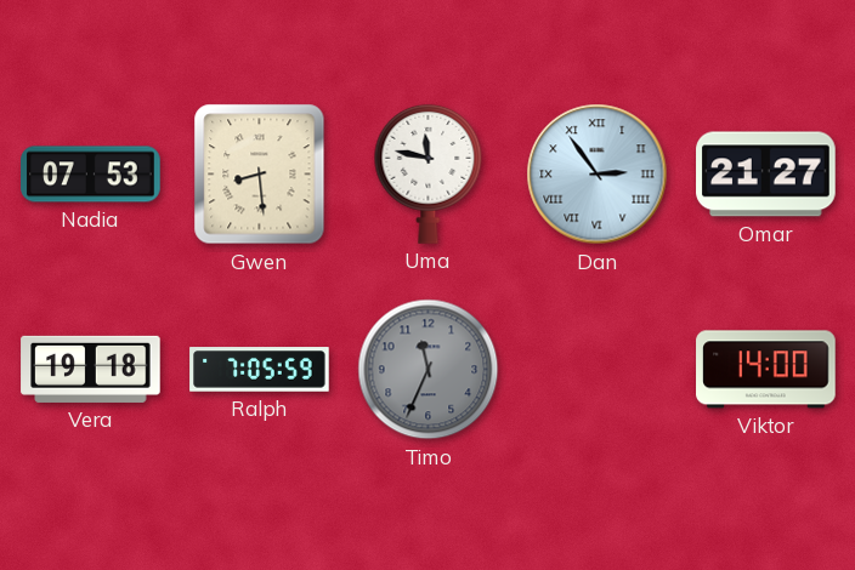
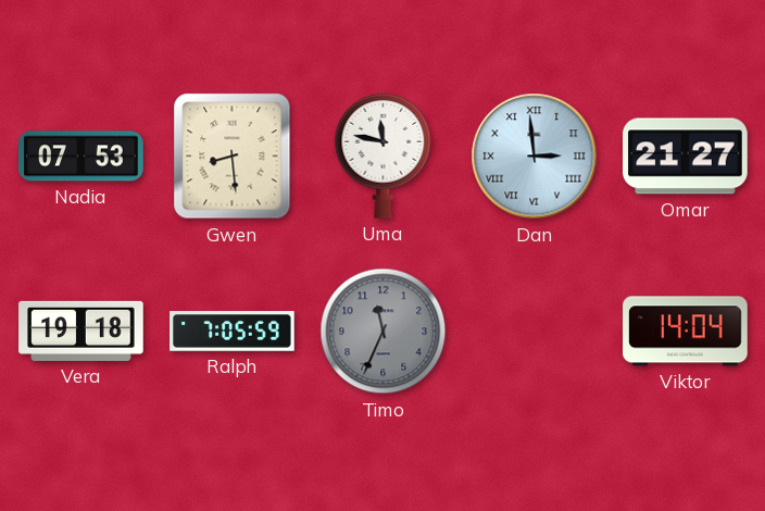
Dan: 2:54 -> 2:59 (535, 157)
Viktor: 14:00 -> 14:04 (686, 332)
